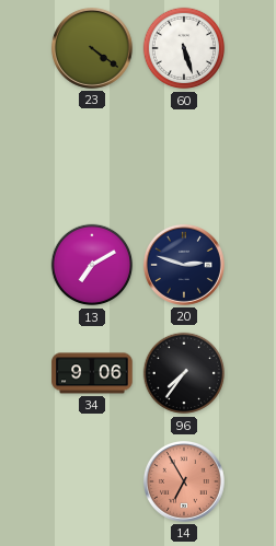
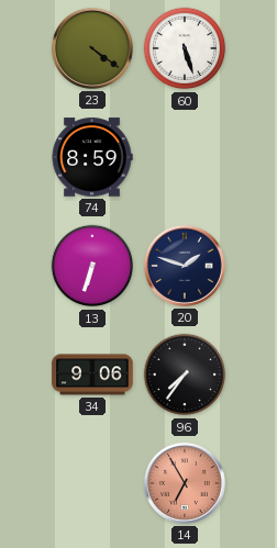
74: none -> 8:59 (92, 157)
13: 7:10 -> 6:33 (92, 266)
20: 2:48 -> 1:48 (185, 266)
